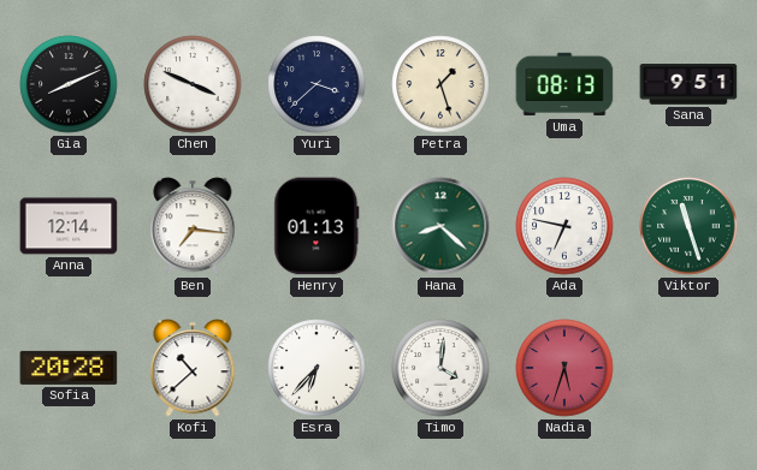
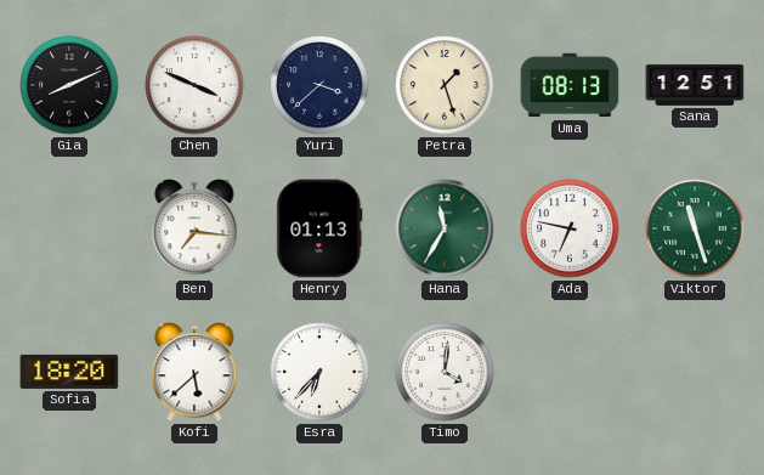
Sana: 9:51 -> 12:51 (695, 85)
Anna: 12:14 -> none (69, 226)
Hana: 8:22 -> 11:35 (445, 228)
Sofia: 20:28 -> 18:20 (69, 372)
Kofi: 10:38 -> 5:38 (194, 372)
Nadia: 5:33 -> none (564, 368)
